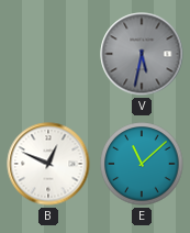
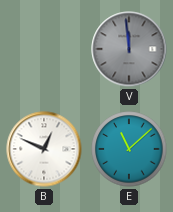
V: 5:32 -> 11:59 (129, 49)
